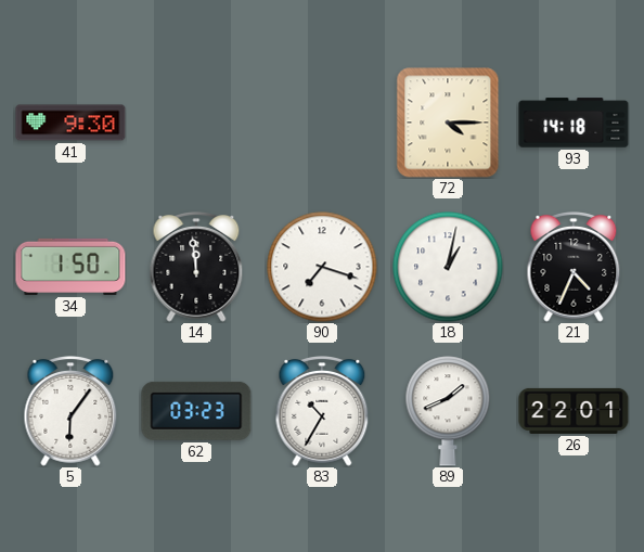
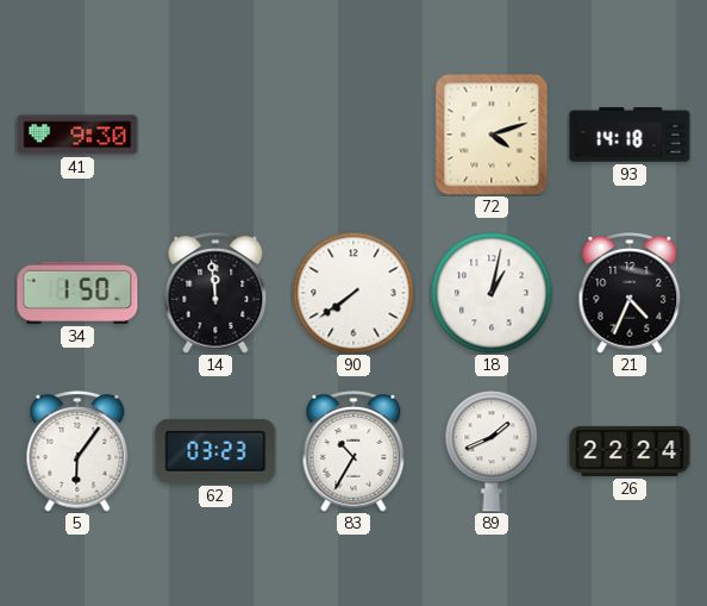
72: 4:15 -> 4:12 (492, 135)
90: 7:18 -> 7:39 (353, 293)
26: 22:01 -> 22:24 (630, 451)
